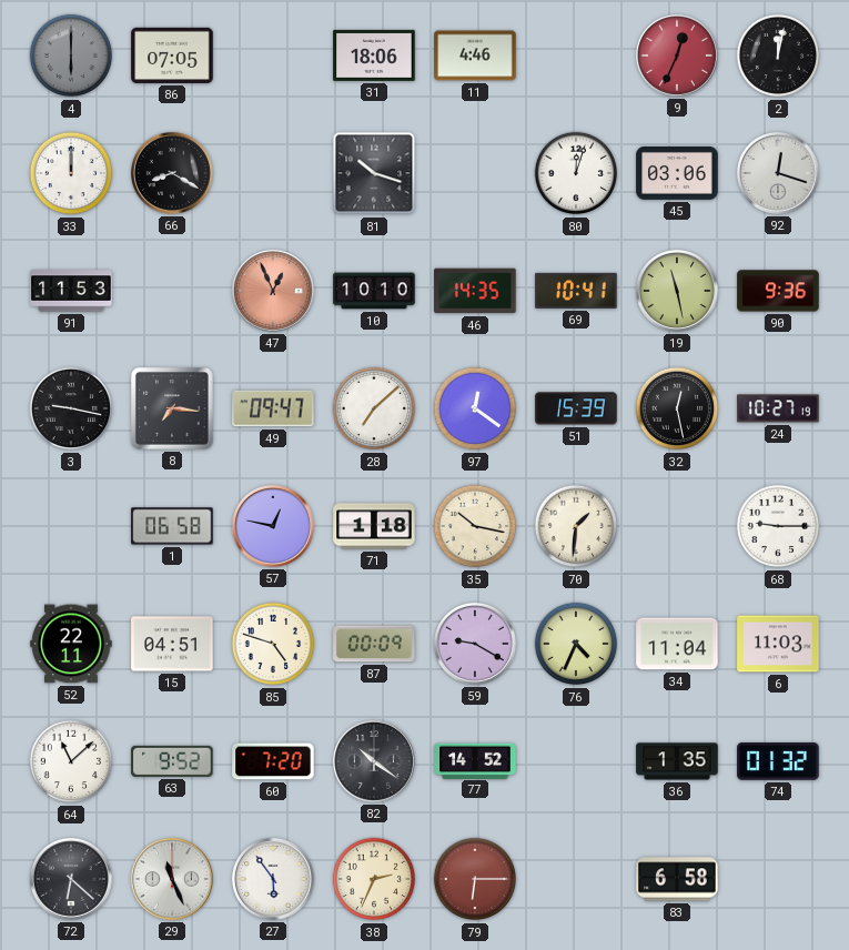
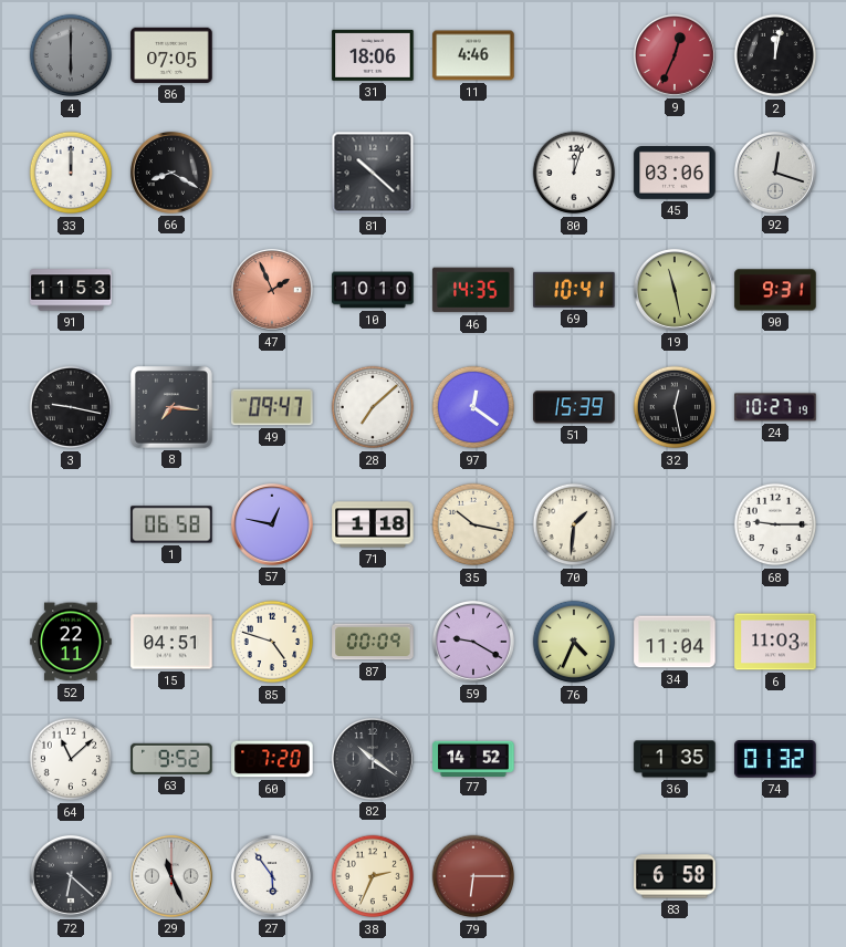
81: 10:18 -> 10:22 (373, 173)
47: 12:56 -> 1:56 (272, 290)
90: 9:36 -> 9:31 (775, 290)
